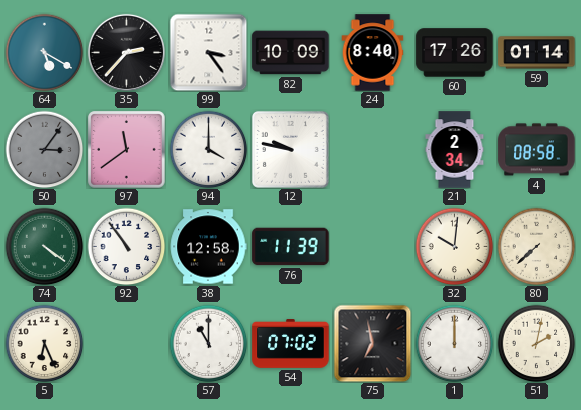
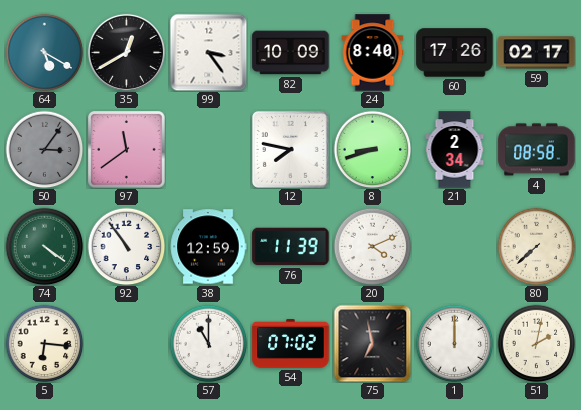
35: 2:37 -> 12:40 (126, 52)
59: 01:14 -> 02:17 (537, 53)
94: 4:00 -> none (208, 149)
12: 9:47 -> 7:47 (290, 149)
8: none -> 8:42 (372, 149)
38: 12:58 -> 12:59 (208, 247)
20: none -> 4:11 (372, 246)
32: 10:01 -> none (454, 246)
5: 6:26 -> 6:16 (44, 343)
